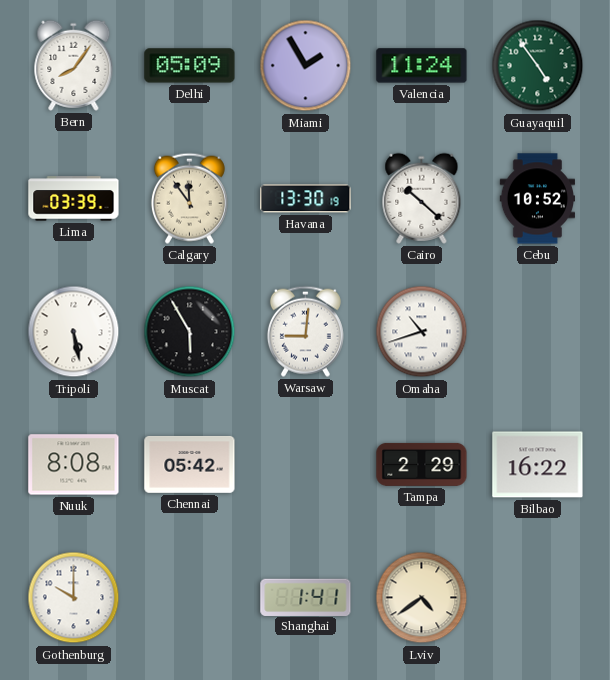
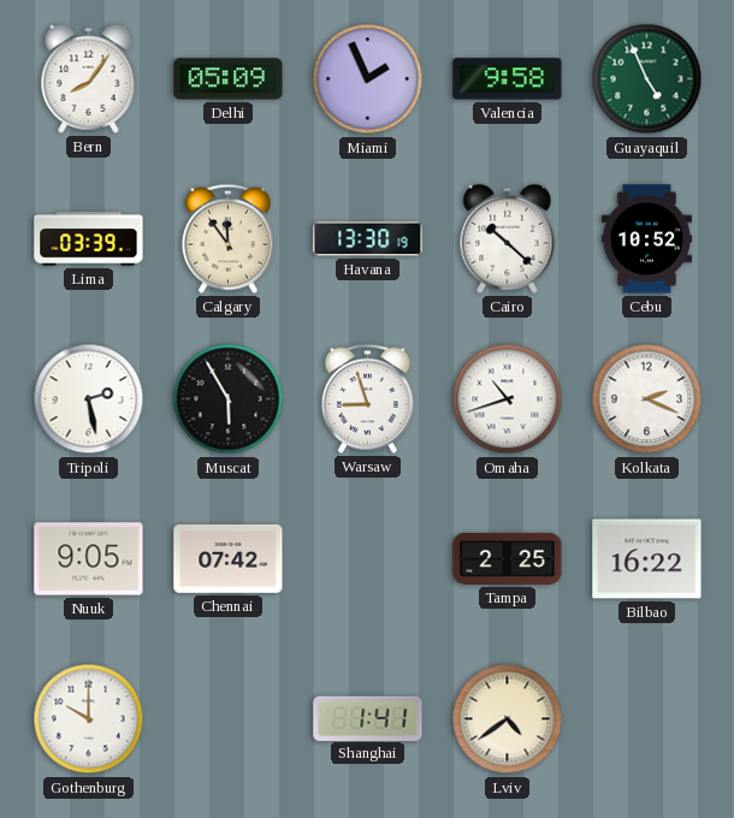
Miami: 1:55 -> 1:56 (368, 79)
Valencia: 11:24 -> 9:58 (508, 79)
Guayaquil: 4:54 -> 4:56 (647, 79)
Tripoli: 5:28 -> 2:28 (89, 399)
Warsaw: 9:01 -> 8:57 (367, 398)
Kolkata: none -> 2:19 (647, 399)
Nuuk: 8:08 -> 9:05 (89, 559)
Chennai: 05:42 -> 07:42 (229, 558)
Tampa: 2:29 -> 2:25 (508, 558)
